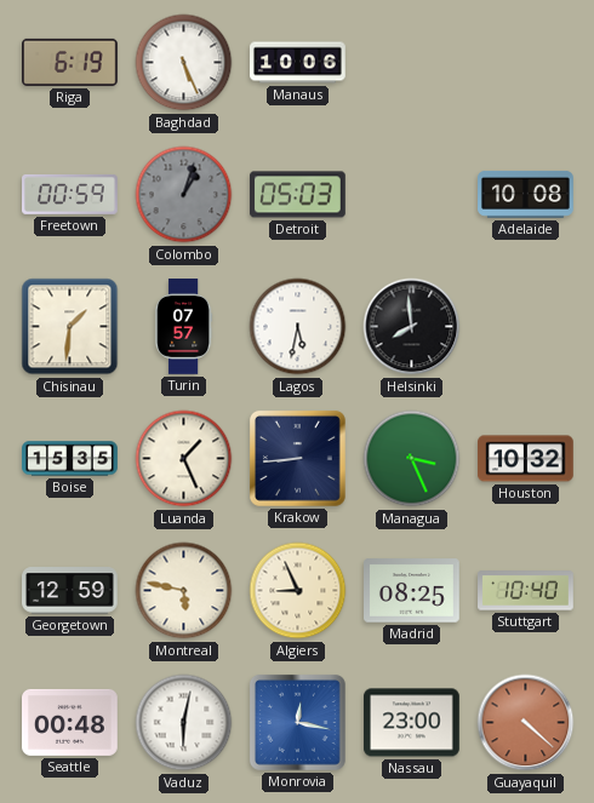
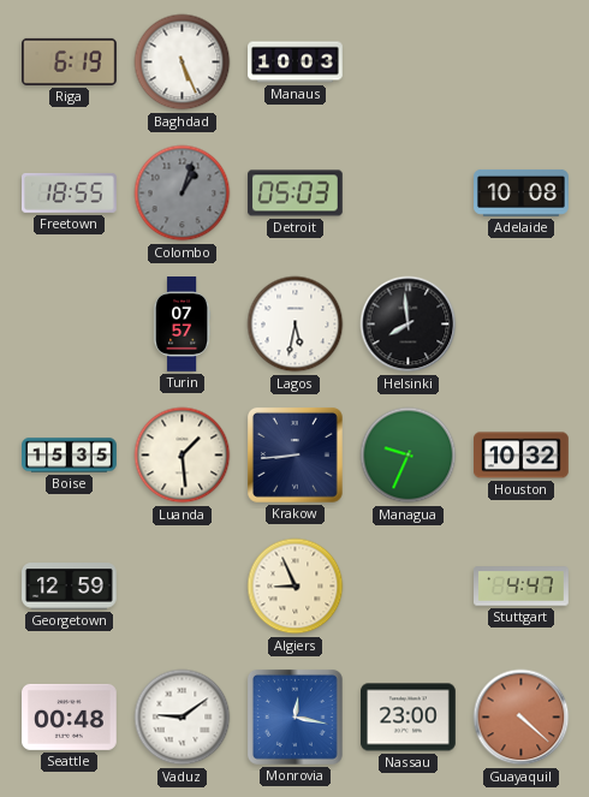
Manaus: 10:06 -> 10:03 (296, 63)
Freetown: 00:59 -> 18:55 (70, 194)
Chisinau: 1:31 -> none (70, 327)
Luanda: 1:26 -> 1:29 (183, 456)
Managua: 3:26 -> 9:34 (409, 456)
Montreal: 5:47 -> none (184, 591)
Madrid: 08:25 -> none (412, 591)
Stuttgart: 10:40 -> 4:47 (522, 587)
Vaduz: 6:02 -> 9:09 (183, 718)
